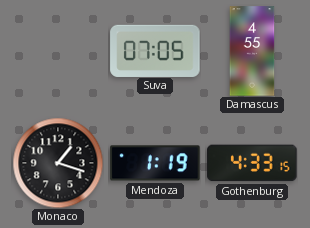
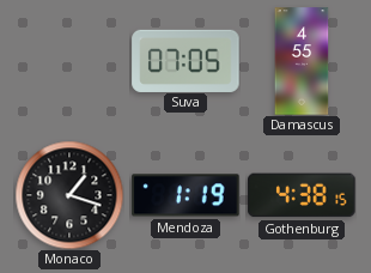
Gothenburg: 4:33 -> 4:38 (302, 195)
